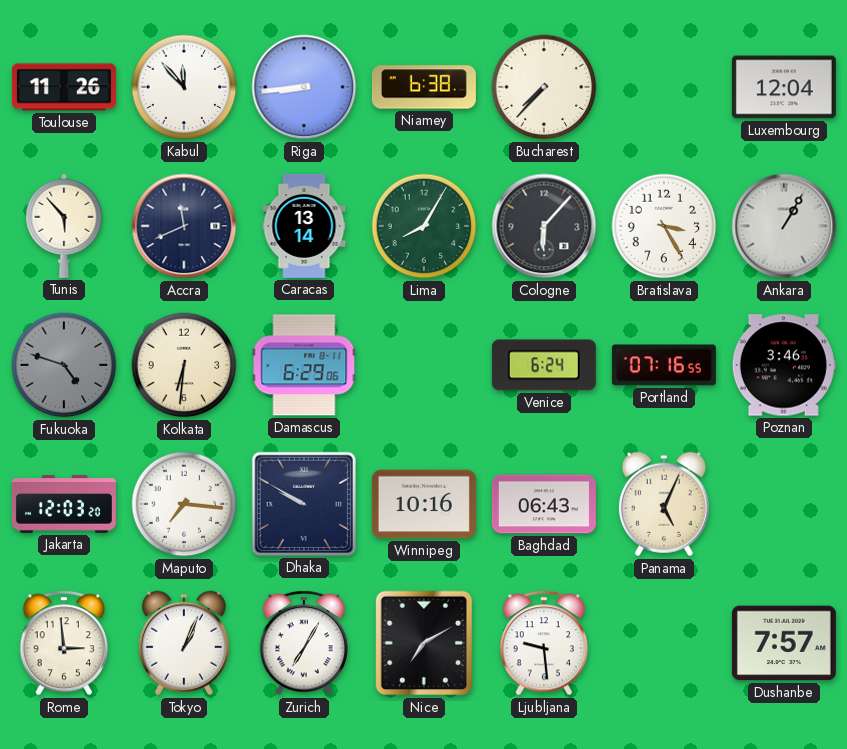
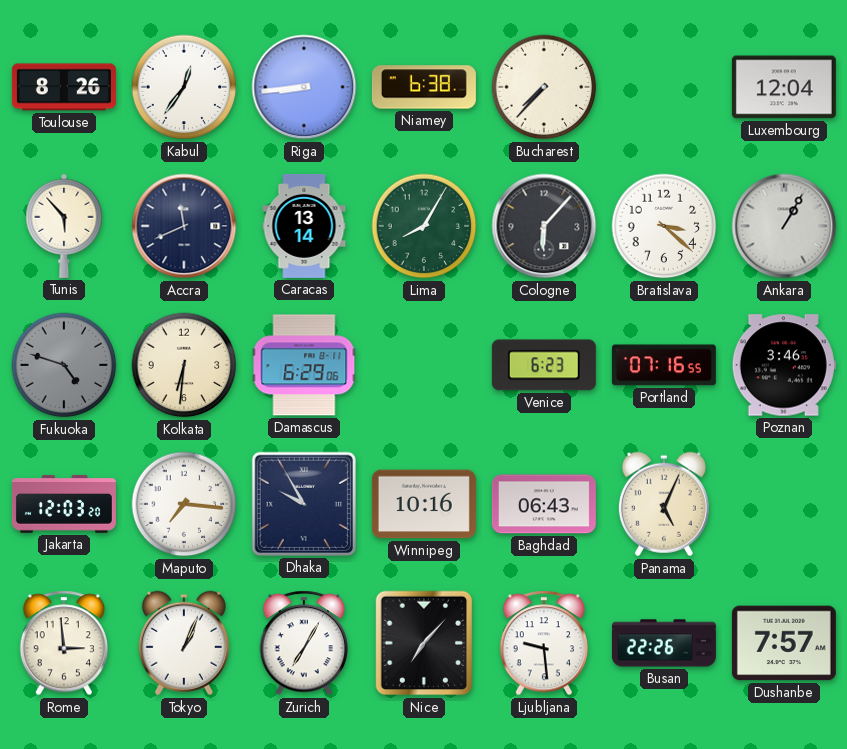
Toulouse: 11:26 -> 8:26 (64, 87)
Kabul: 11:53 -> 12:36 (184, 87)
Bratislava: 3:25 -> 3:22 (664, 226)
Venice: 6:24 -> 6:23 (544, 365)
Dhaka: 9:50 -> 9:55 (304, 504)
Nice: 7:10 -> 7:07 (424, 643)
Busan: none -> 22:26 (664, 643)
